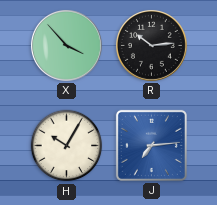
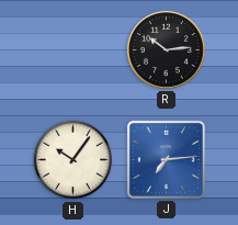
X: 3:53 -> none (66, 45)
H: 10:05 -> 10:06 (73, 160)
